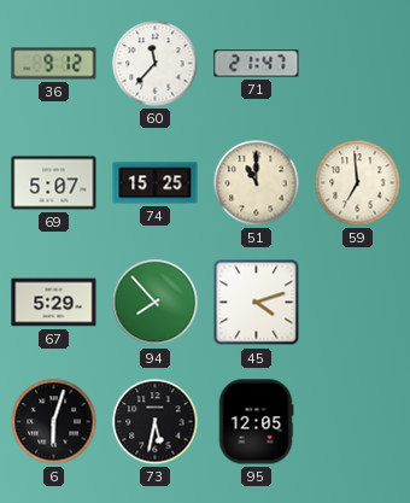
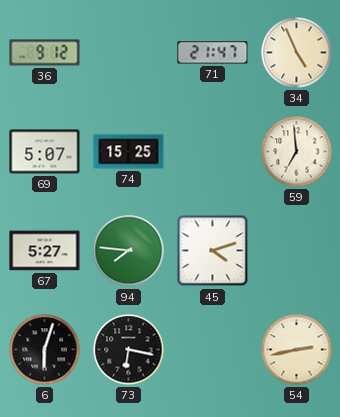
60: 11:37 -> none (156, 64)
34: none -> 4:56 (297, 53)
51: 11:00 -> none (257, 183)
67: 5:29 -> 5:27 (45, 251)
94: 7:53 -> 7:46 (129, 251)
73: 5:32 -> 6:17 (129, 350)
95: 12:05 -> none (256, 422)
54: none -> 2:43 (297, 350)
